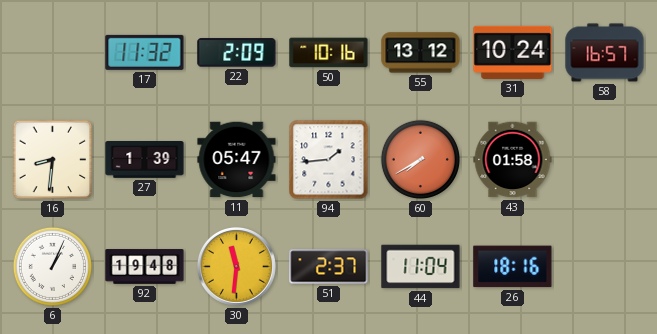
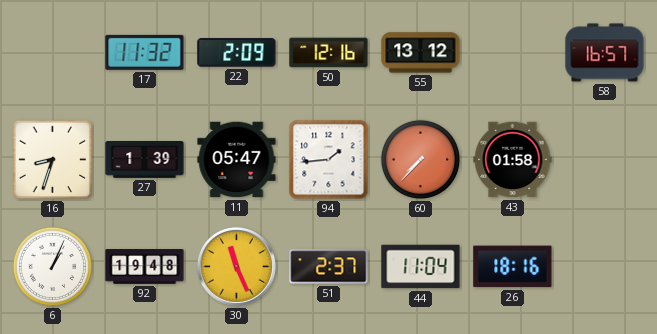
50: 10:16 -> 12:16 (329, 53)
31: 10:24 -> none (513, 52)
16: 8:31 -> 8:33 (53, 160)
60: 7:40 -> 7:37 (420, 159)
30: 11:31 -> 11:26 (236, 266)
